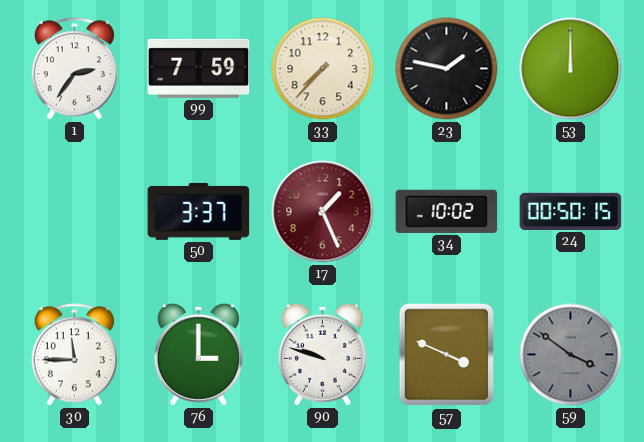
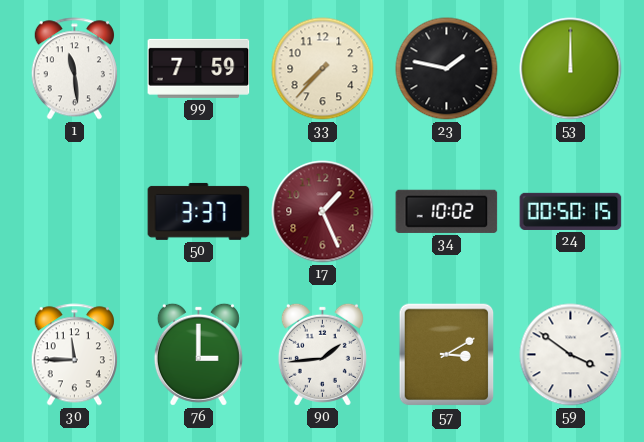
1: 2:36 -> 11:29 (74, 69)
90: 9:48 -> 1:44 (322, 354)
57: 3:49 -> 3:10 (447, 355)
59 dial: grey -> white (571, 355)
